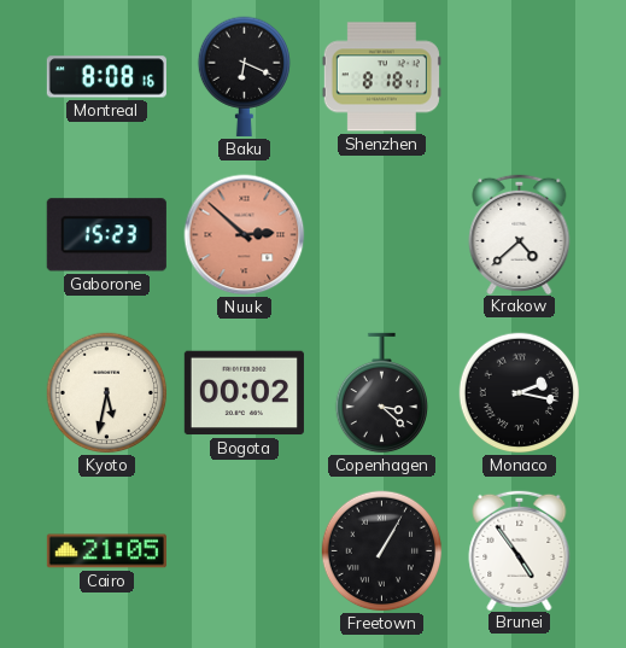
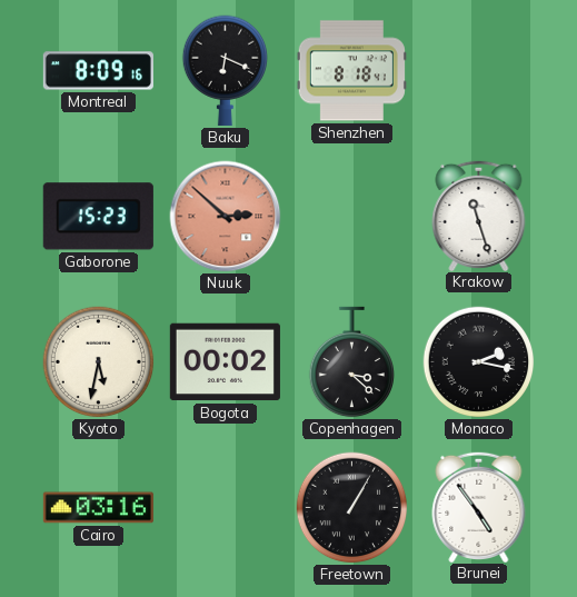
Montreal: 8:08 -> 8:09 (98, 71)
Krakow: 4:38 -> 11:27 (479, 215)
Cairo: 21:05 -> 03:16 (98, 508)
